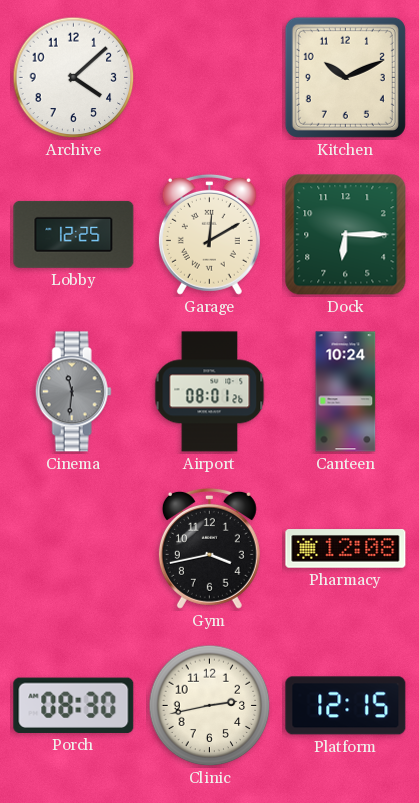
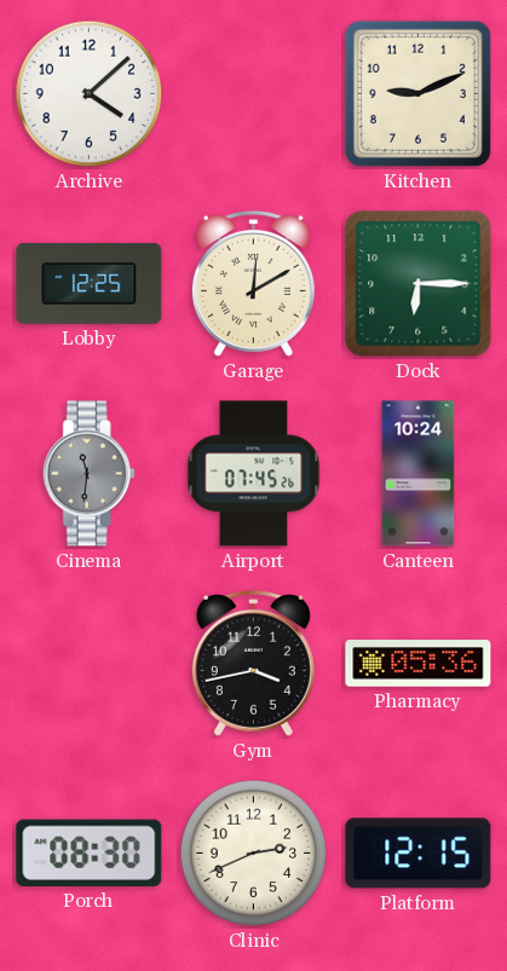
Kitchen: 10:11 -> 9:11 (417, 93)
Airport: 08:01 -> 07:45 (254, 474)
Pharmacy: 12:08 -> 05:36 (419, 664)
Clinic: 2:43 -> 2:41 (254, 854)
